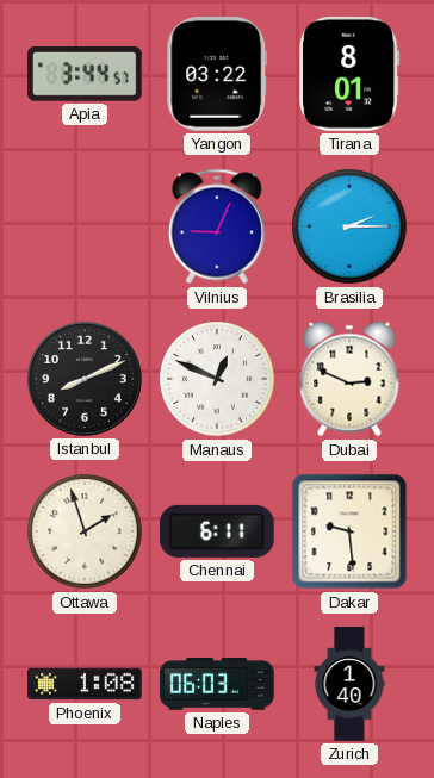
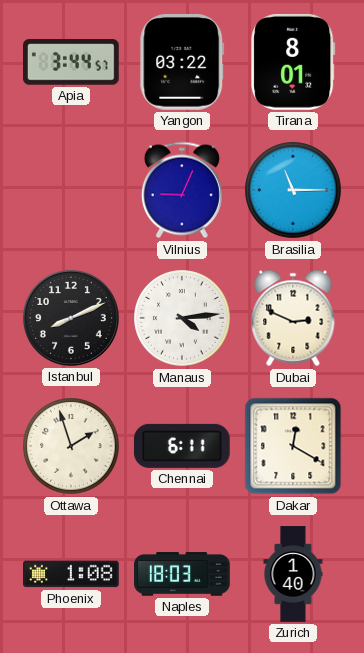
Brasilia: 2:15 -> 11:15 (293, 190)
Manaus: 12:49 -> 4:14 (182, 318)
Dakar: 9:29 -> 12:20 (293, 446)
Naples: 06:03 -> 18:03 (182, 574)
